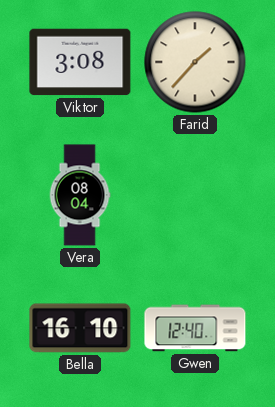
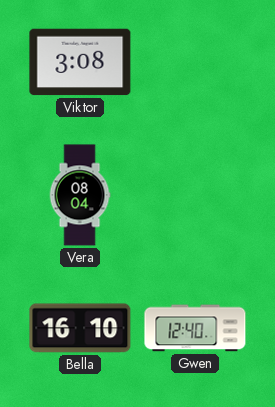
Farid: 1:37 -> none (195, 62)
